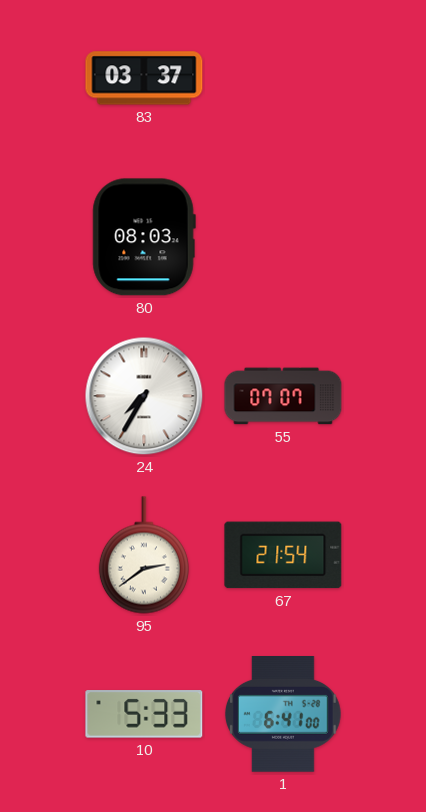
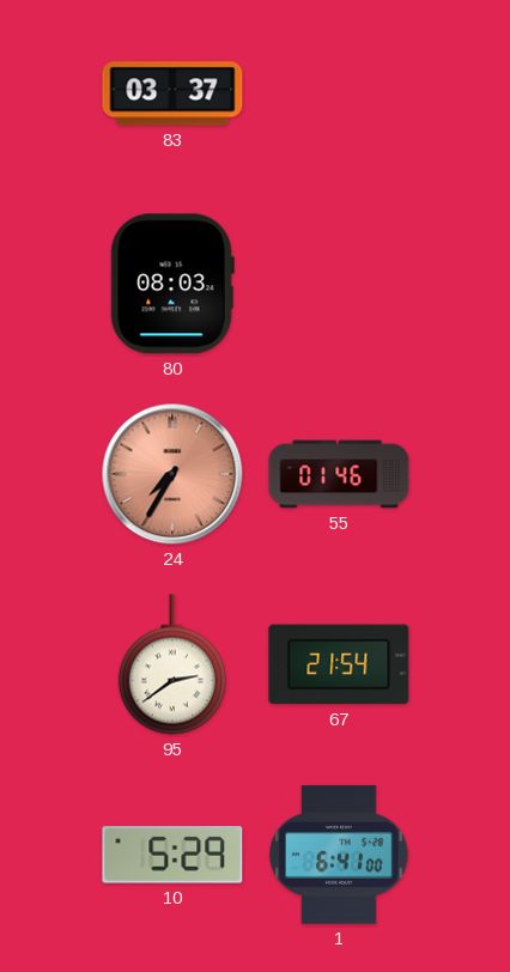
24 dial: white -> salmon (172, 474)
55: 07:07 -> 01:46 (339, 474)
10: 5:33 -> 5:29 (172, 855)
